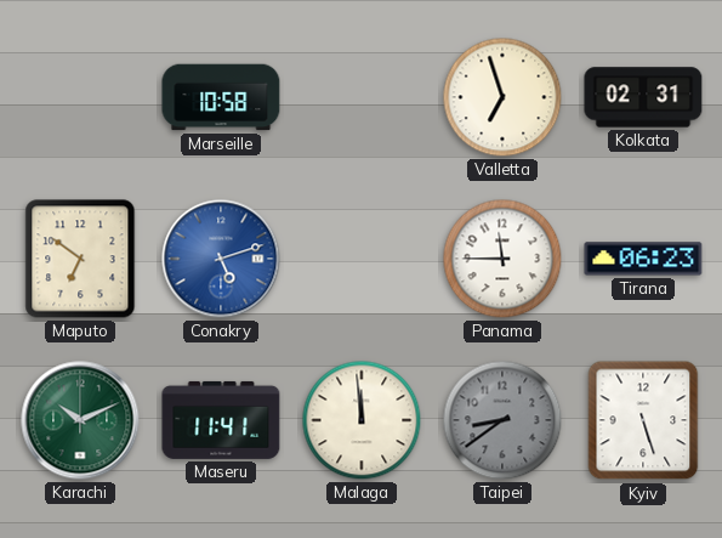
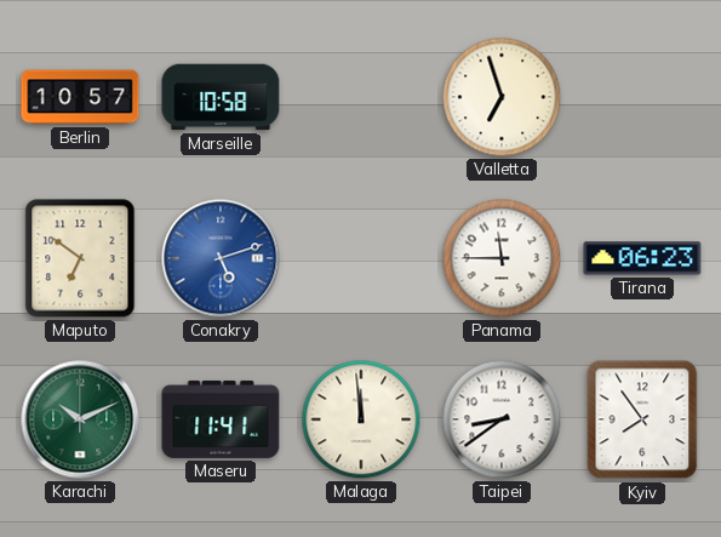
Berlin: none -> 10:57 (80, 97)
Kolkata: 02:31 -> none (643, 97)
Taipei dial: grey -> white (502, 419)
Kyiv: 5:27 -> 7:54 (642, 419)
